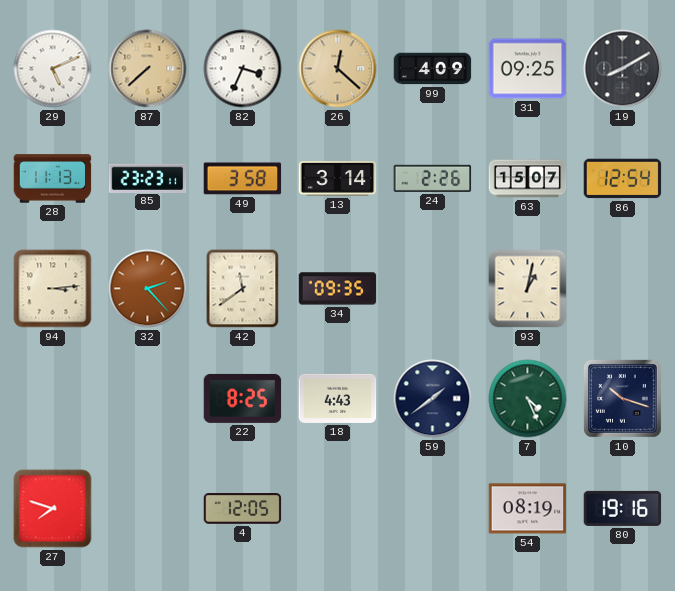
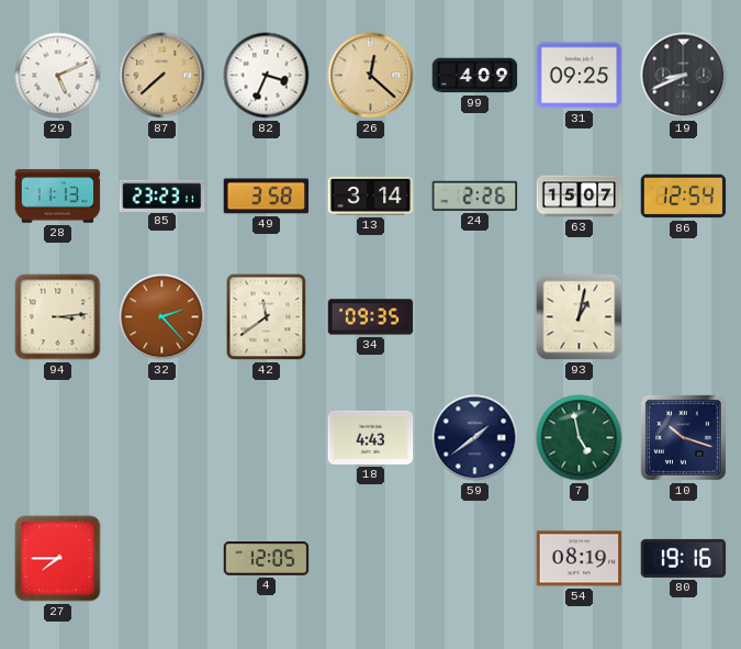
19: 8:10 -> 8:41 (684, 76)
22: 8:25 -> none (243, 398)
7: 4:26 -> 4:58 (580, 438)
27: 7:48 -> 7:45 (58, 559)
